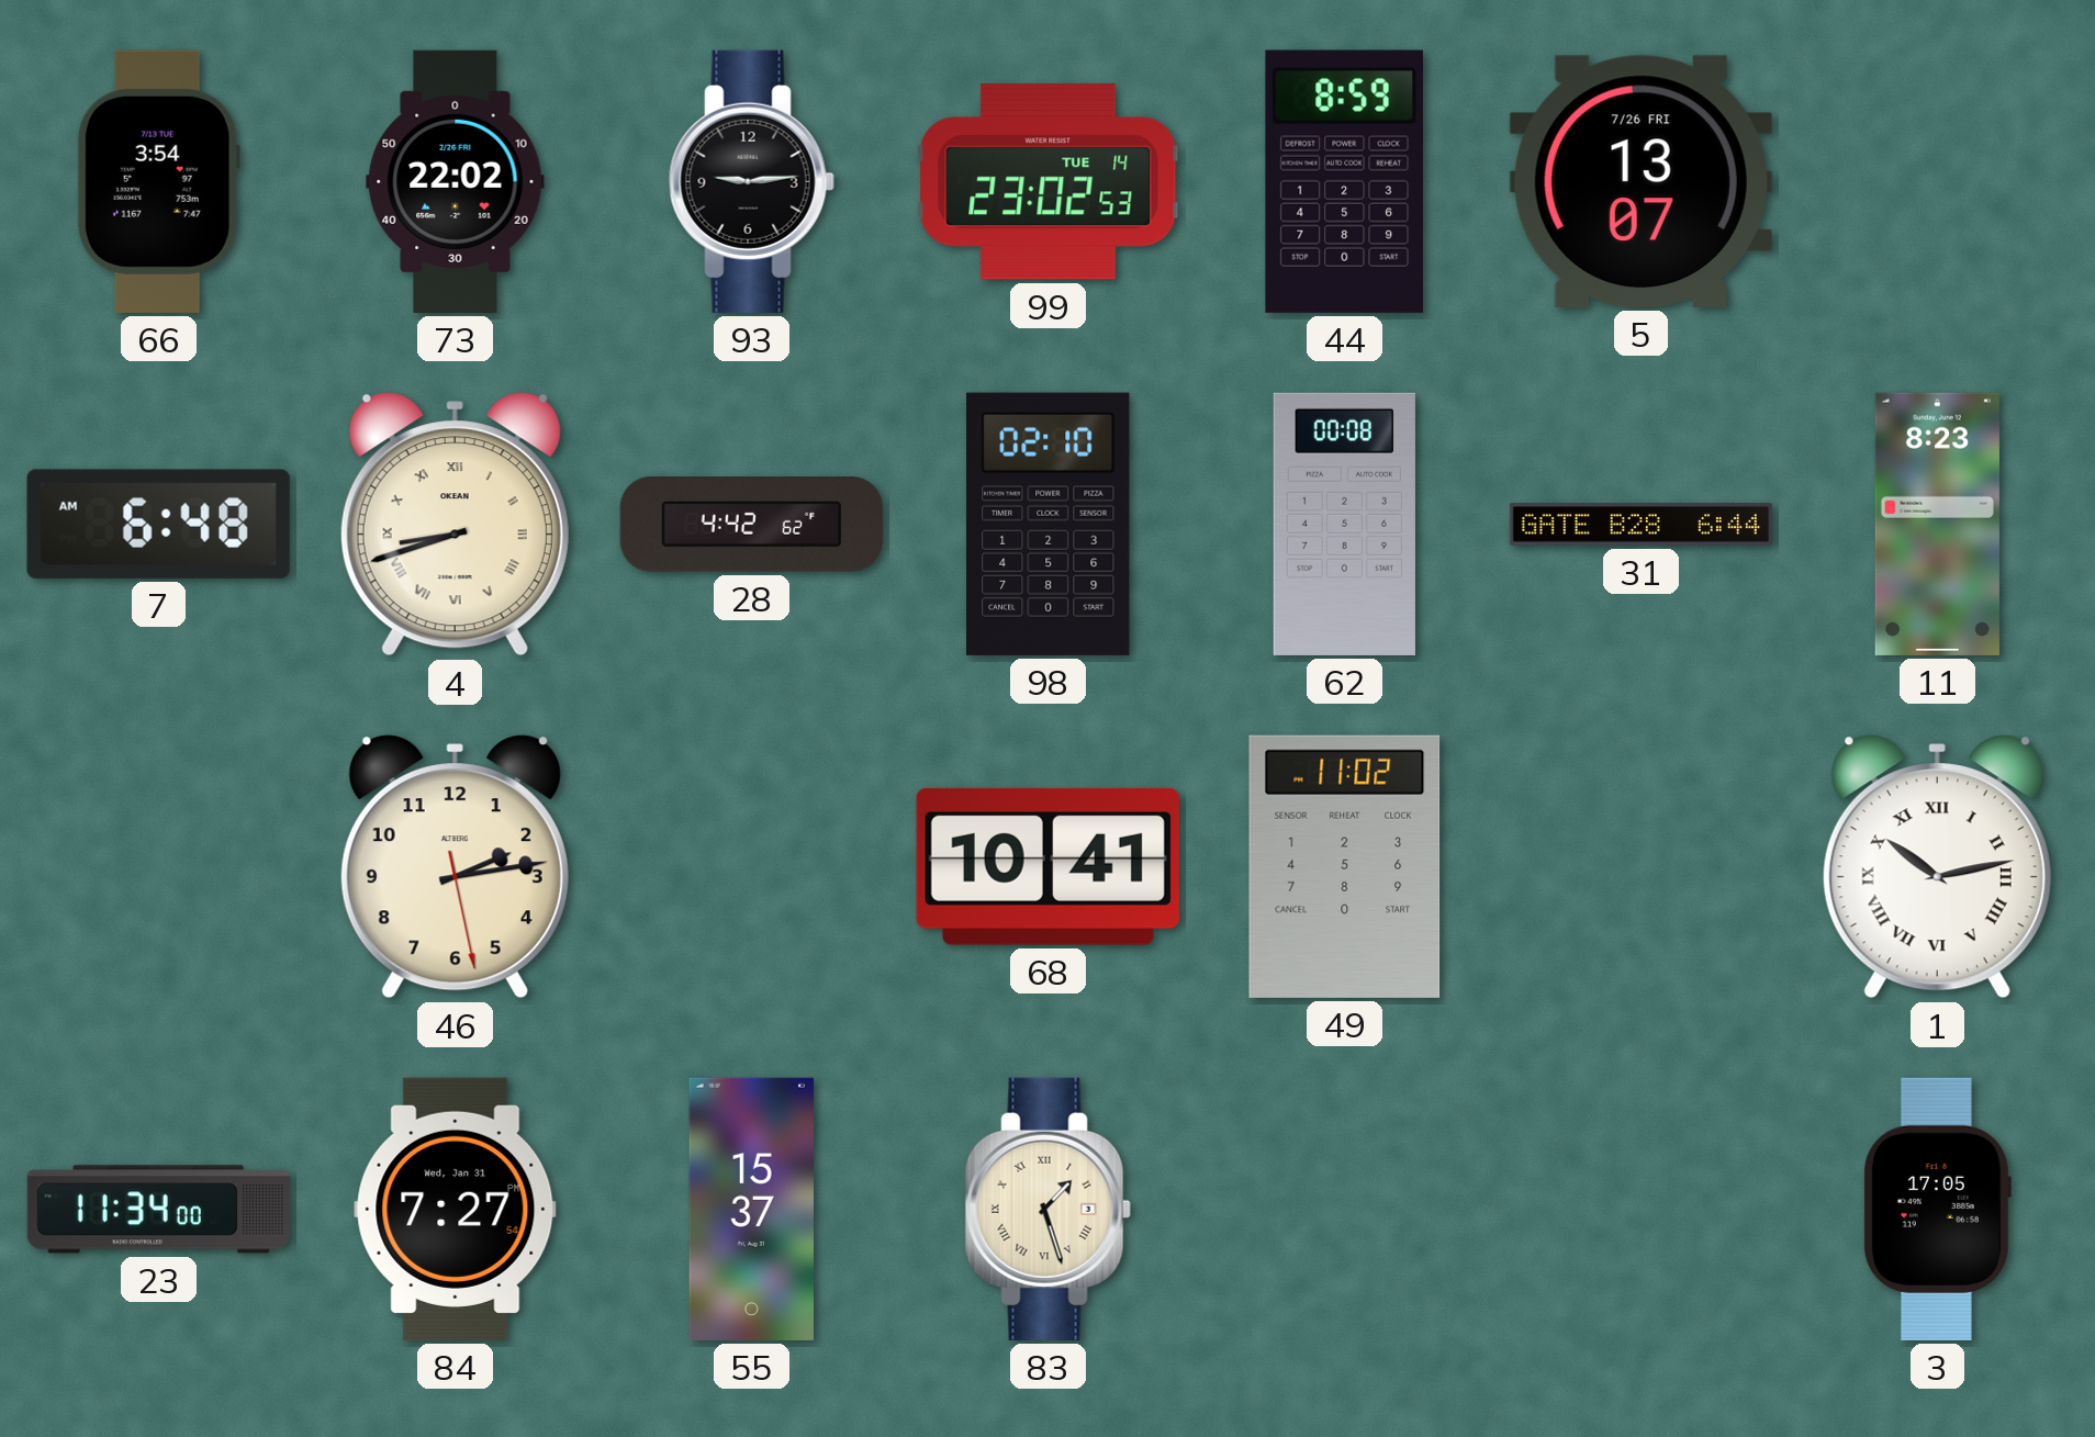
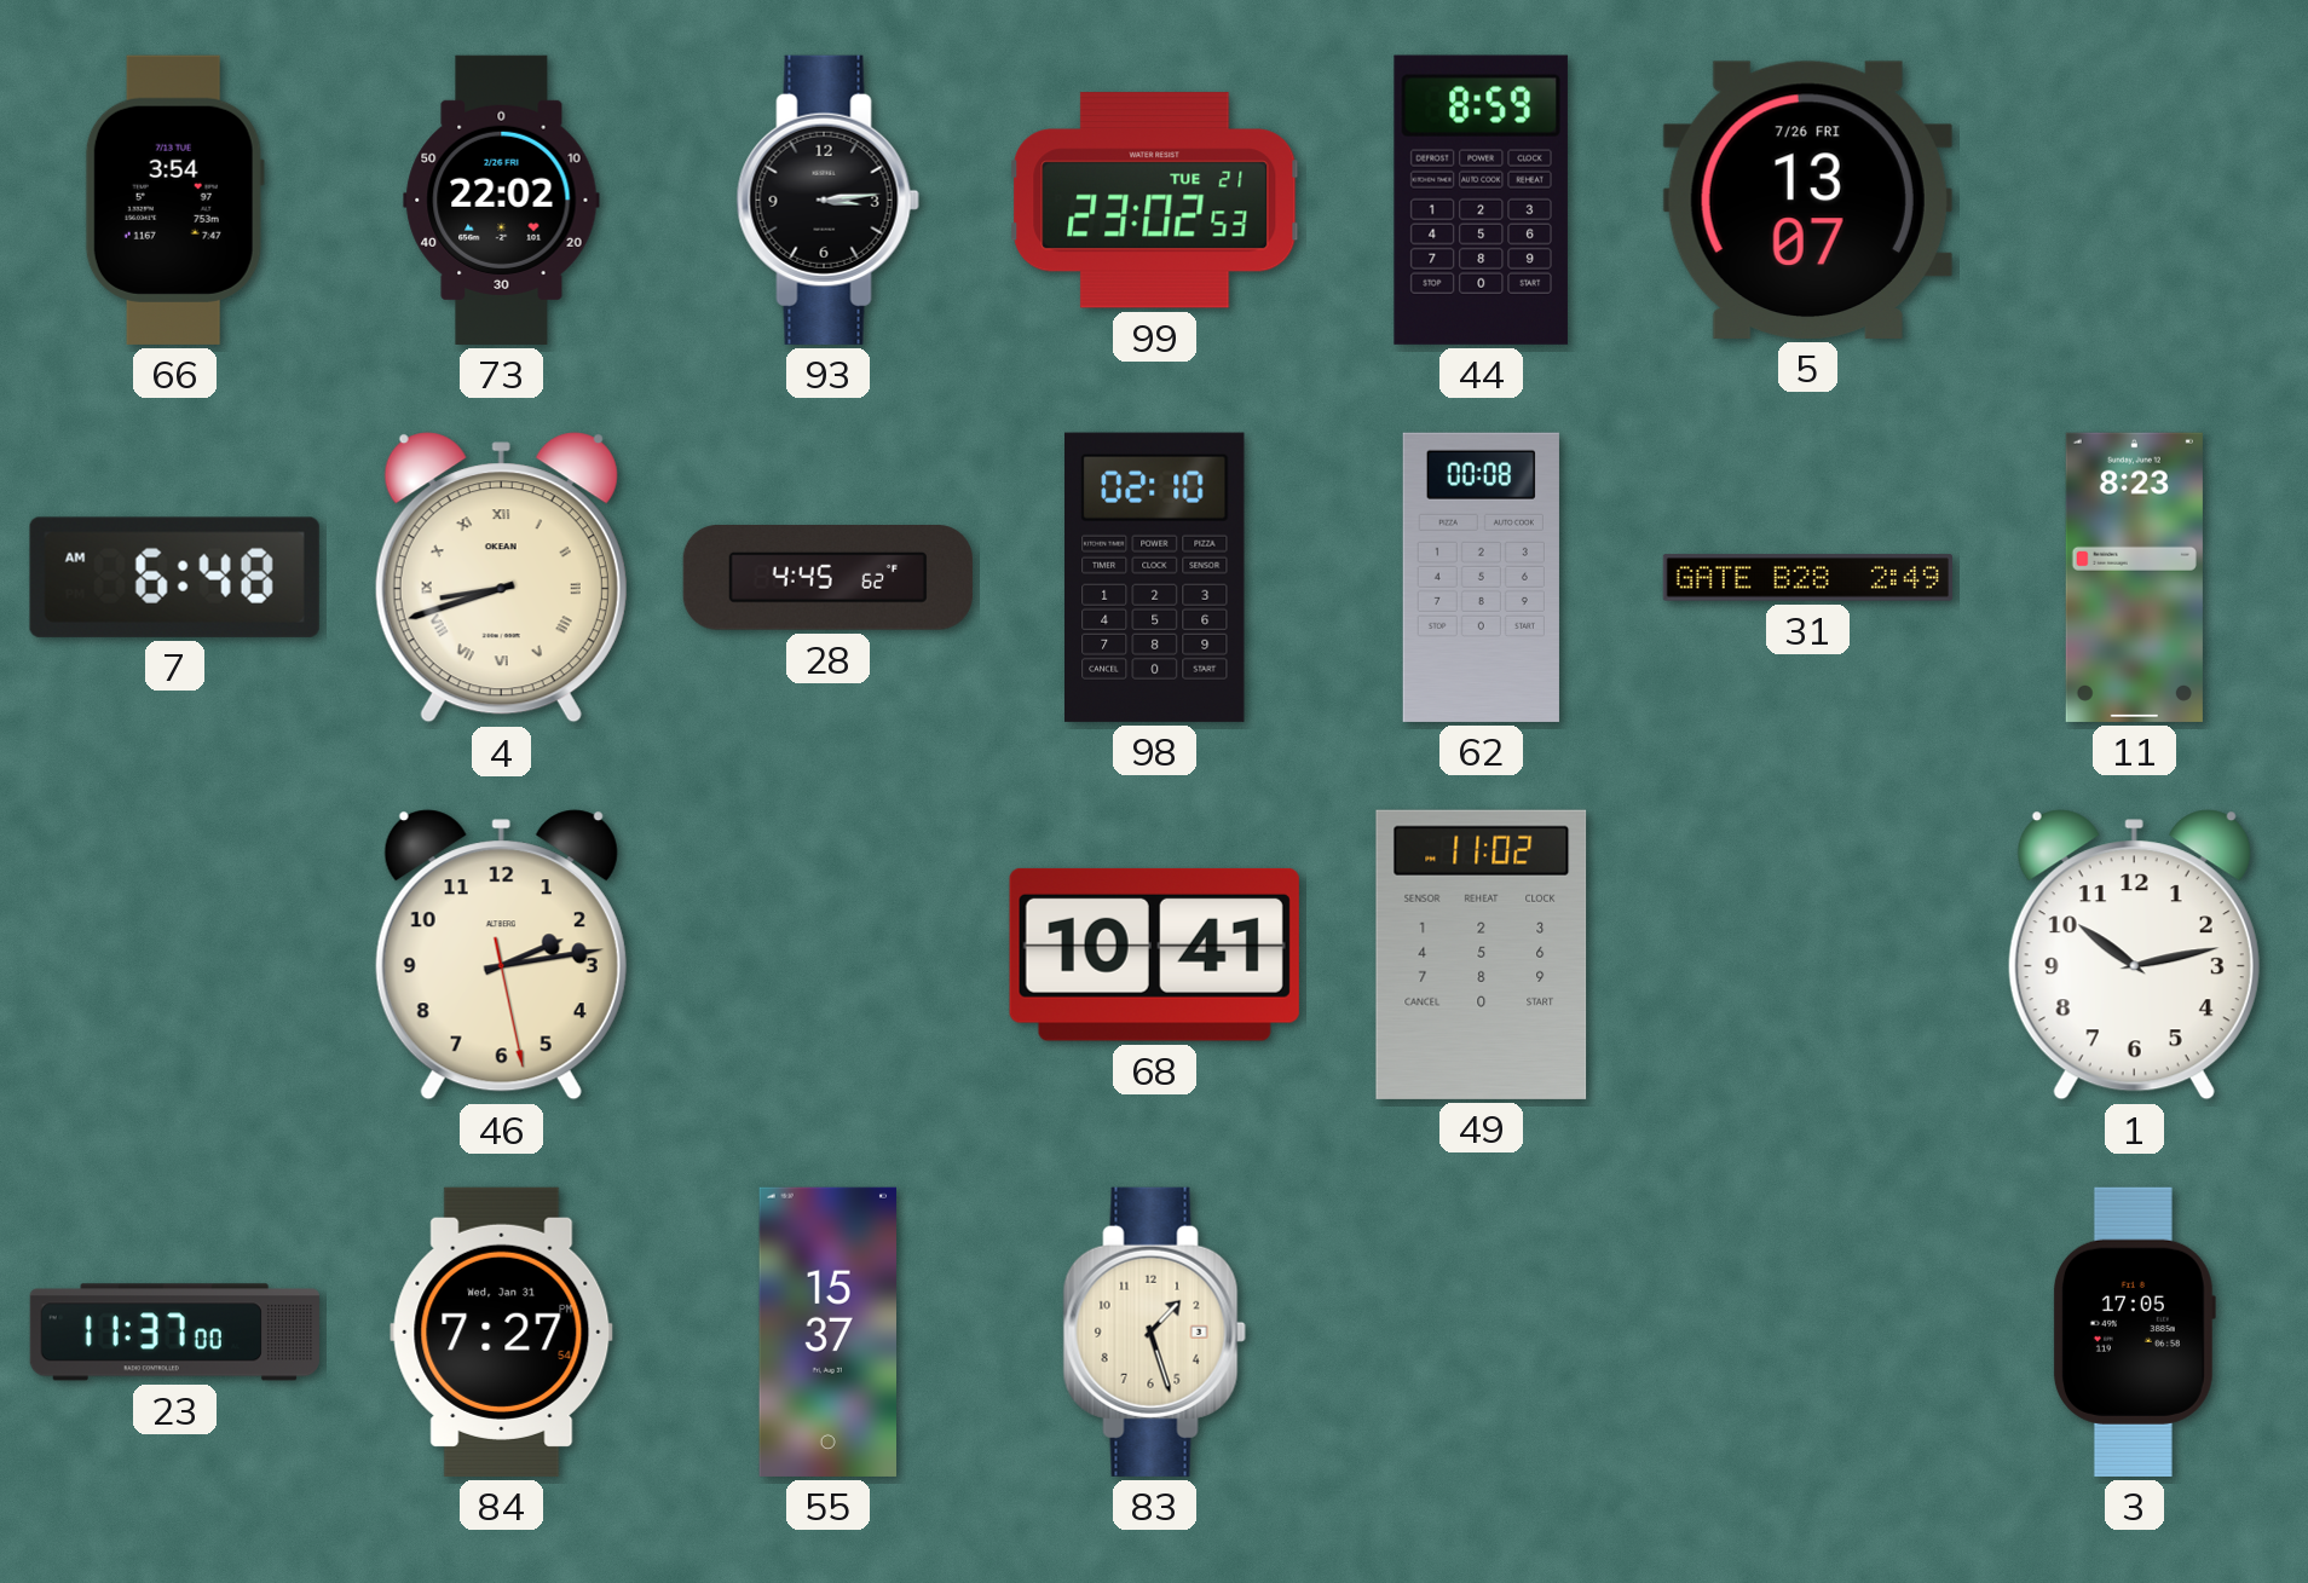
93: 9:14 -> 3:14 (827, 200)
99 date: TUE 14 -> TUE 21 (1155, 201)
28: 4:42 -> 4:45 (827, 578)
31: 6:44 -> 2:49 (1807, 578)
1 numerals: Roman -> Arabic (2134, 955)
23: 11:34 -> 11:37 (174, 1333)
83 numerals: Roman -> Arabic (1154, 1331)
